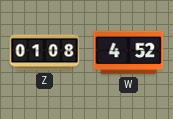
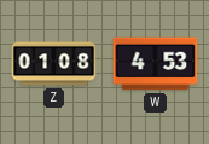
W: 4:52 -> 4:53 (156, 64)
